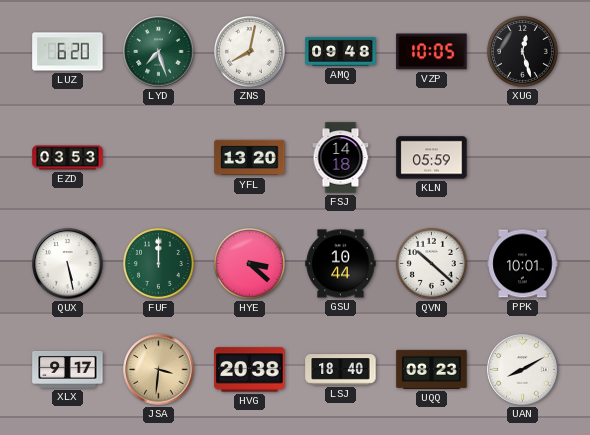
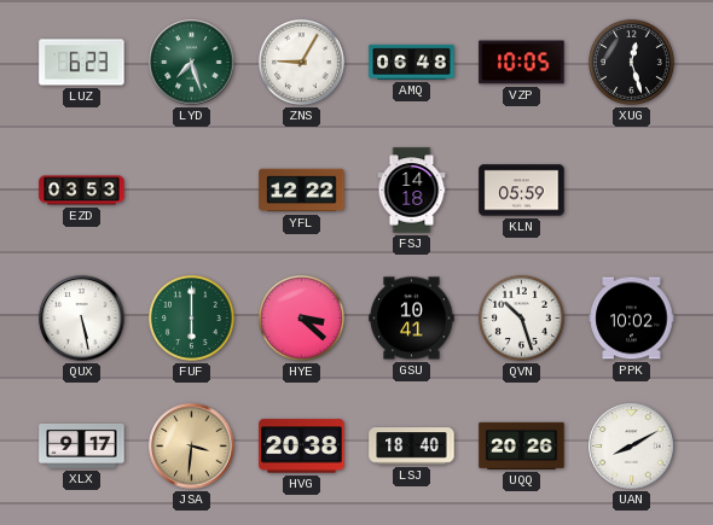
LUZ: 6:20 -> 6:23 (82, 63)
ZNS: 8:02 -> 9:05 (301, 62)
AMQ: 09:48 -> 06:48 (412, 62)
YFL: 13:20 -> 12:22 (302, 191)
FUF: 12:00 -> 6:00 (191, 317)
GSU: 10:44 -> 10:41 (412, 319)
QVN: 10:22 -> 10:27 (521, 317)
PPK: 10:01 -> 10:02 (632, 319)
UQQ: 08:23 -> 20:26 (522, 445)
